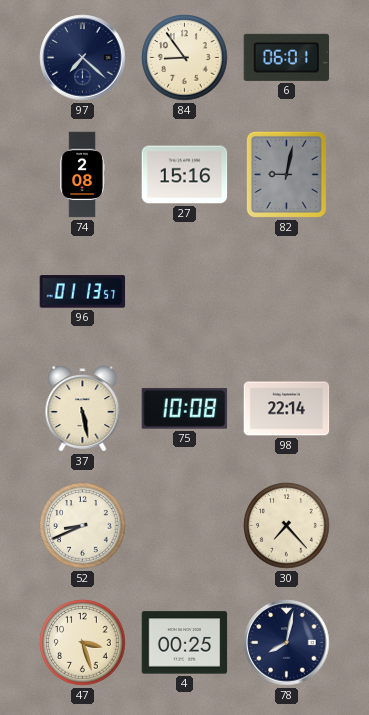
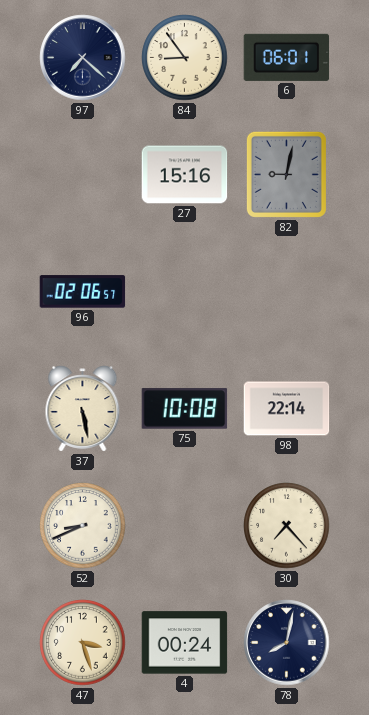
74: 2:08 -> none (82, 175)
96: 01:13 -> 02:06 (83, 292)
4: 00:25 -> 00:24 (185, 643)
